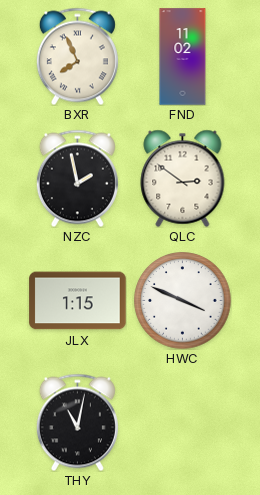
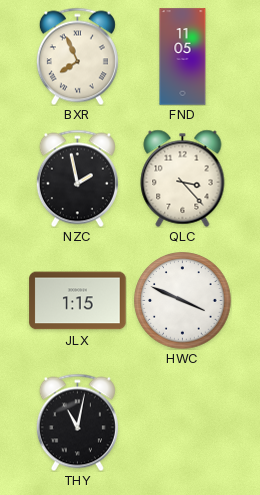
FND: 11:02 -> 11:05 (183, 57)
QLC: 2:51 -> 3:23 (183, 178)
